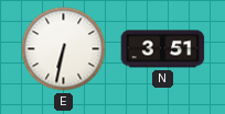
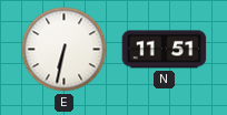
N: 3:51 -> 11:51 (165, 50)
